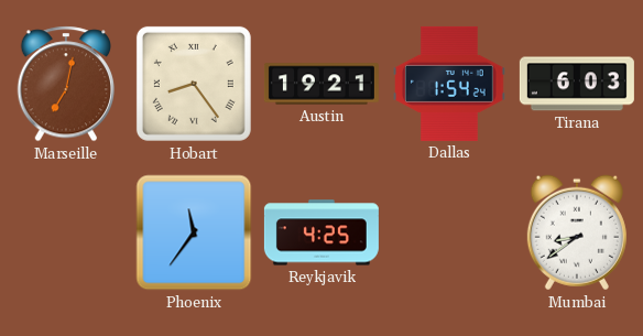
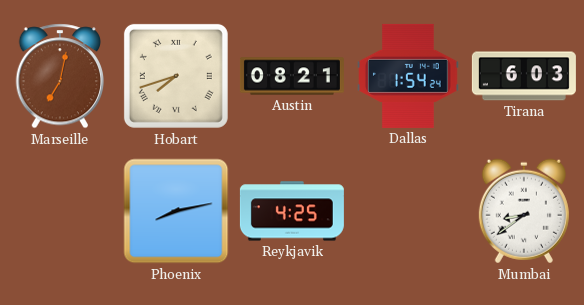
Hobart: 8:24 -> 7:42 (176, 76)
Austin: 19:21 -> 08:21 (292, 76)
Phoenix: 11:36 -> 8:13 (176, 211)
